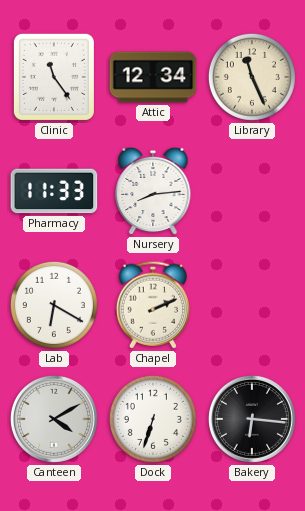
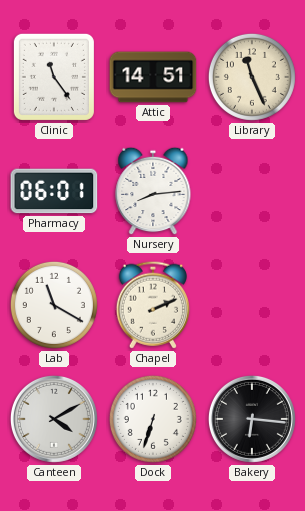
Attic: 12:34 -> 14:51 (153, 77)
Pharmacy: 11:33 -> 06:01 (54, 191)
Lab: 6:20 -> 11:20 (54, 305)
